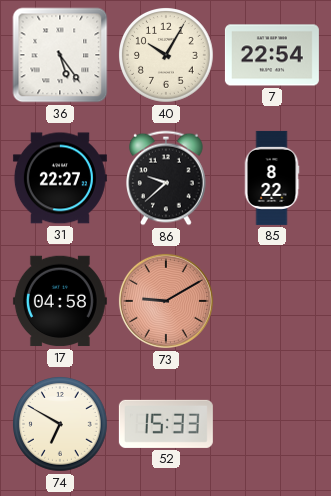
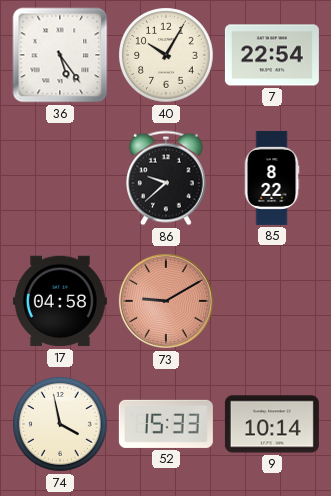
31: 22:27 -> none (60, 178)
74: 6:50 -> 3:58 (61, 425)
9: none -> 10:14 (272, 424)
